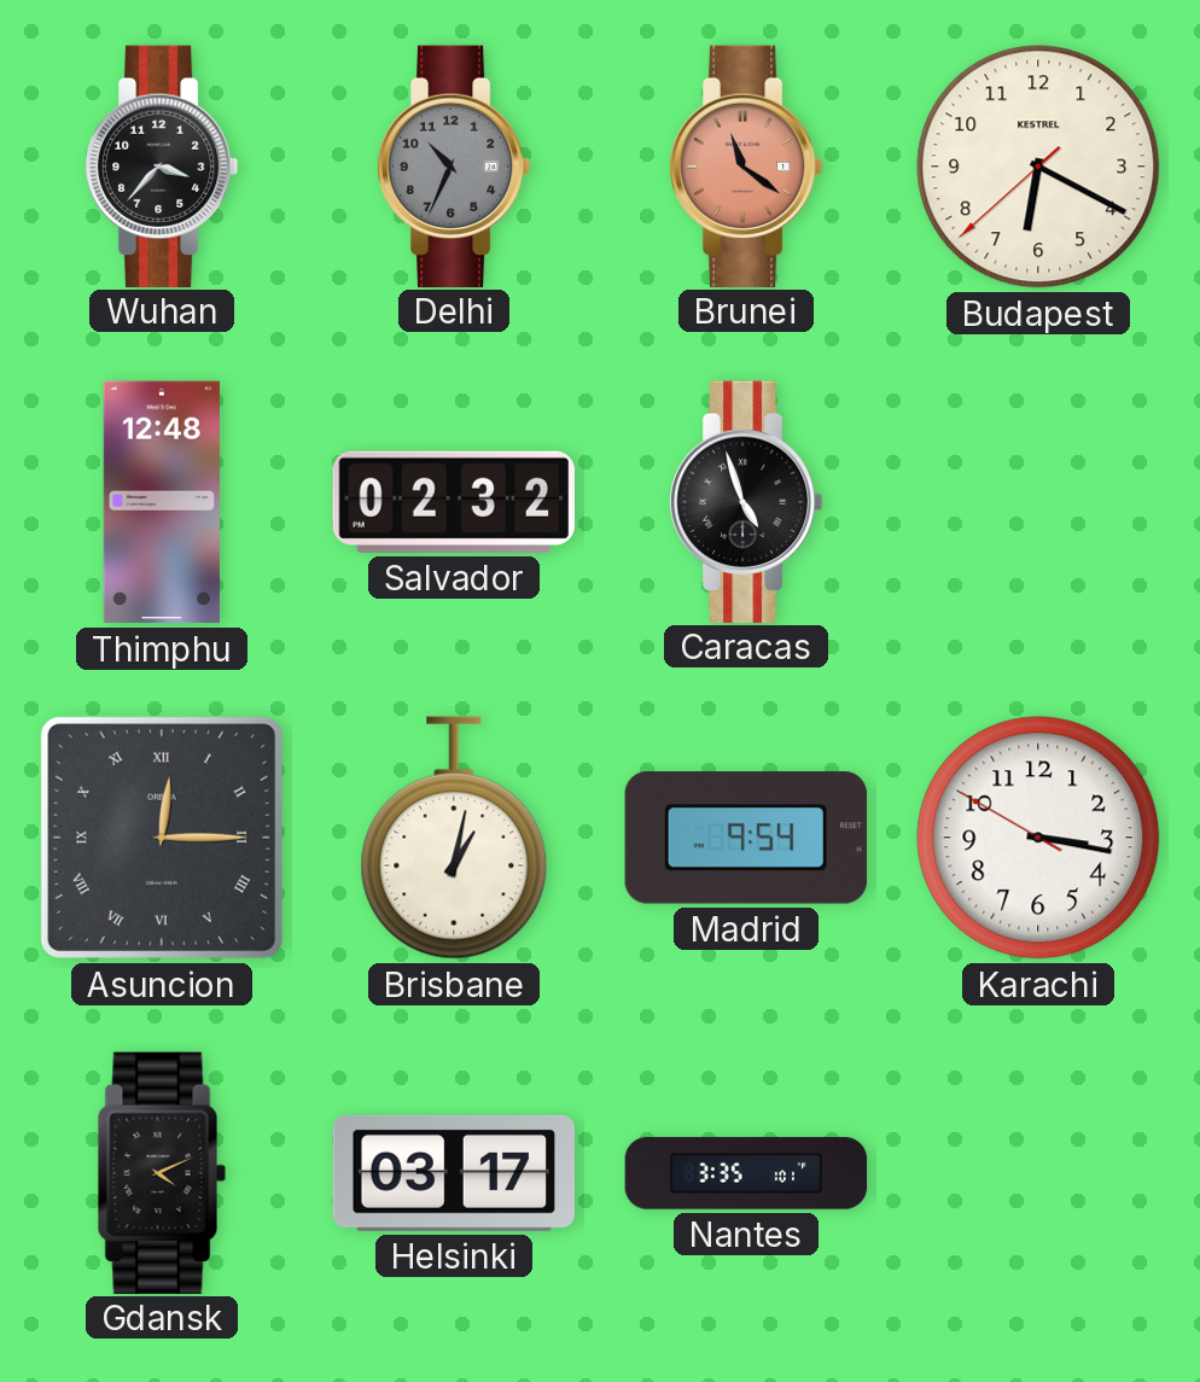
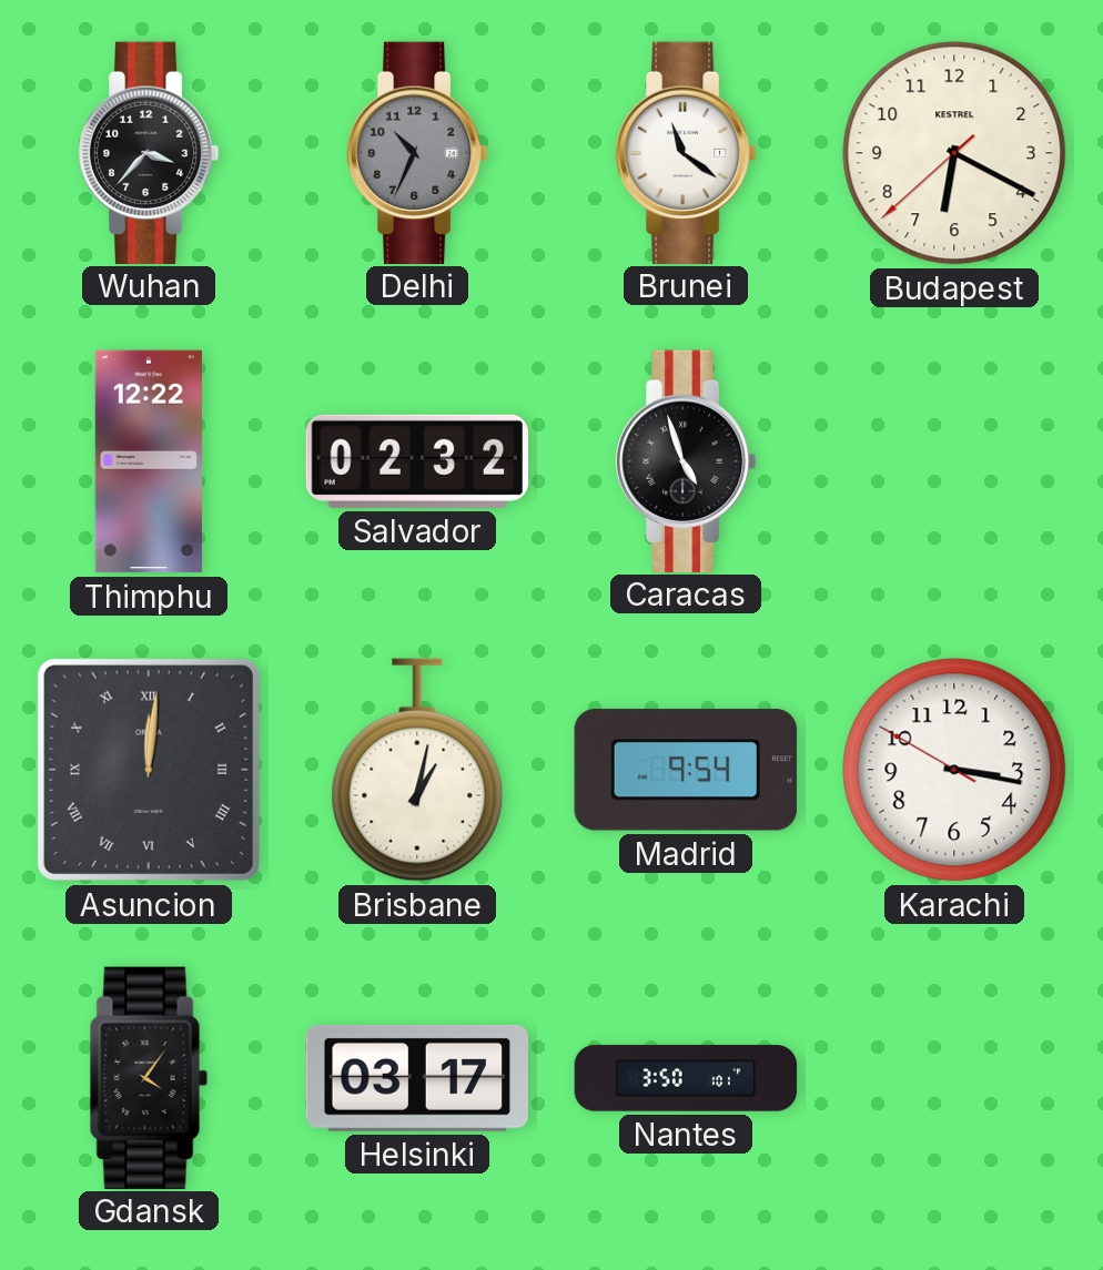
Brunei dial: salmon -> white (686, 152)
Thimphu: 12:48 -> 12:22 (149, 461)
Asuncion: 12:15 -> 12:01 (149, 770)
Gdansk: 4:11 -> 4:06 (149, 1077)
Nantes: 3:35 -> 3:50 (686, 1078)
